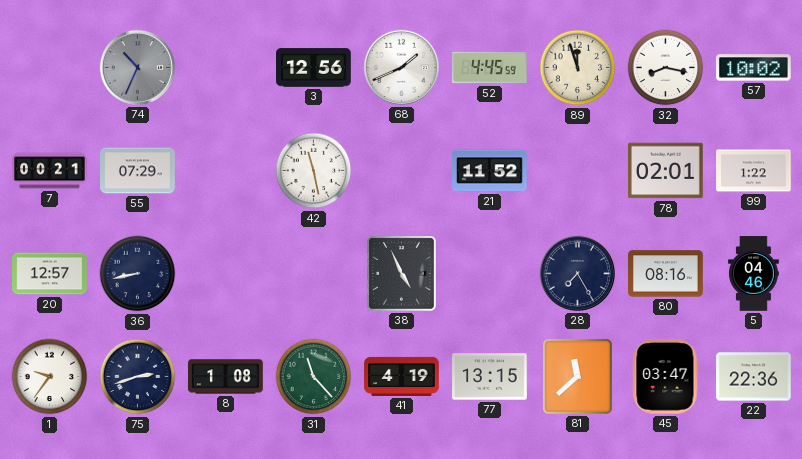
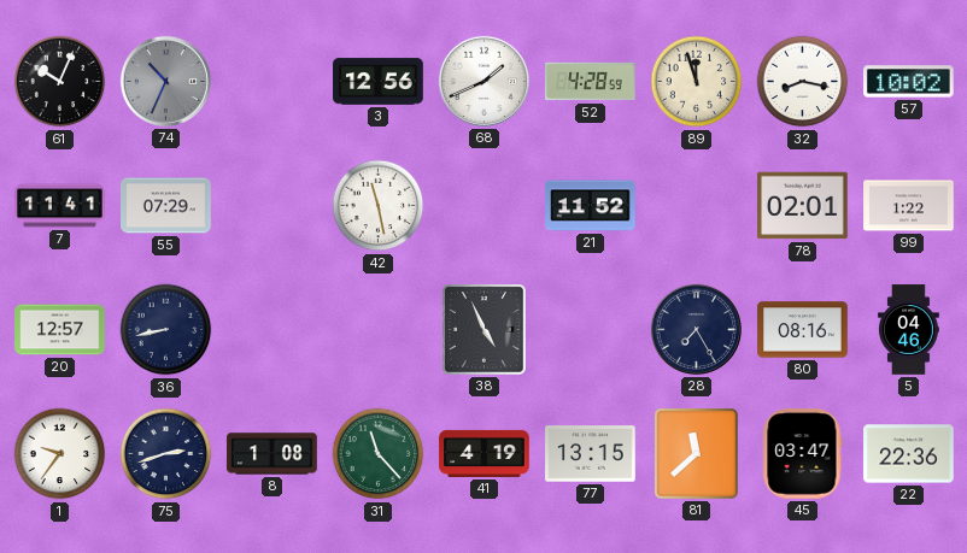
61: none -> 10:04 (60, 82)
52: 4:45 -> 4:28 (591, 82)
7: 00:21 -> 11:41 (60, 206)
